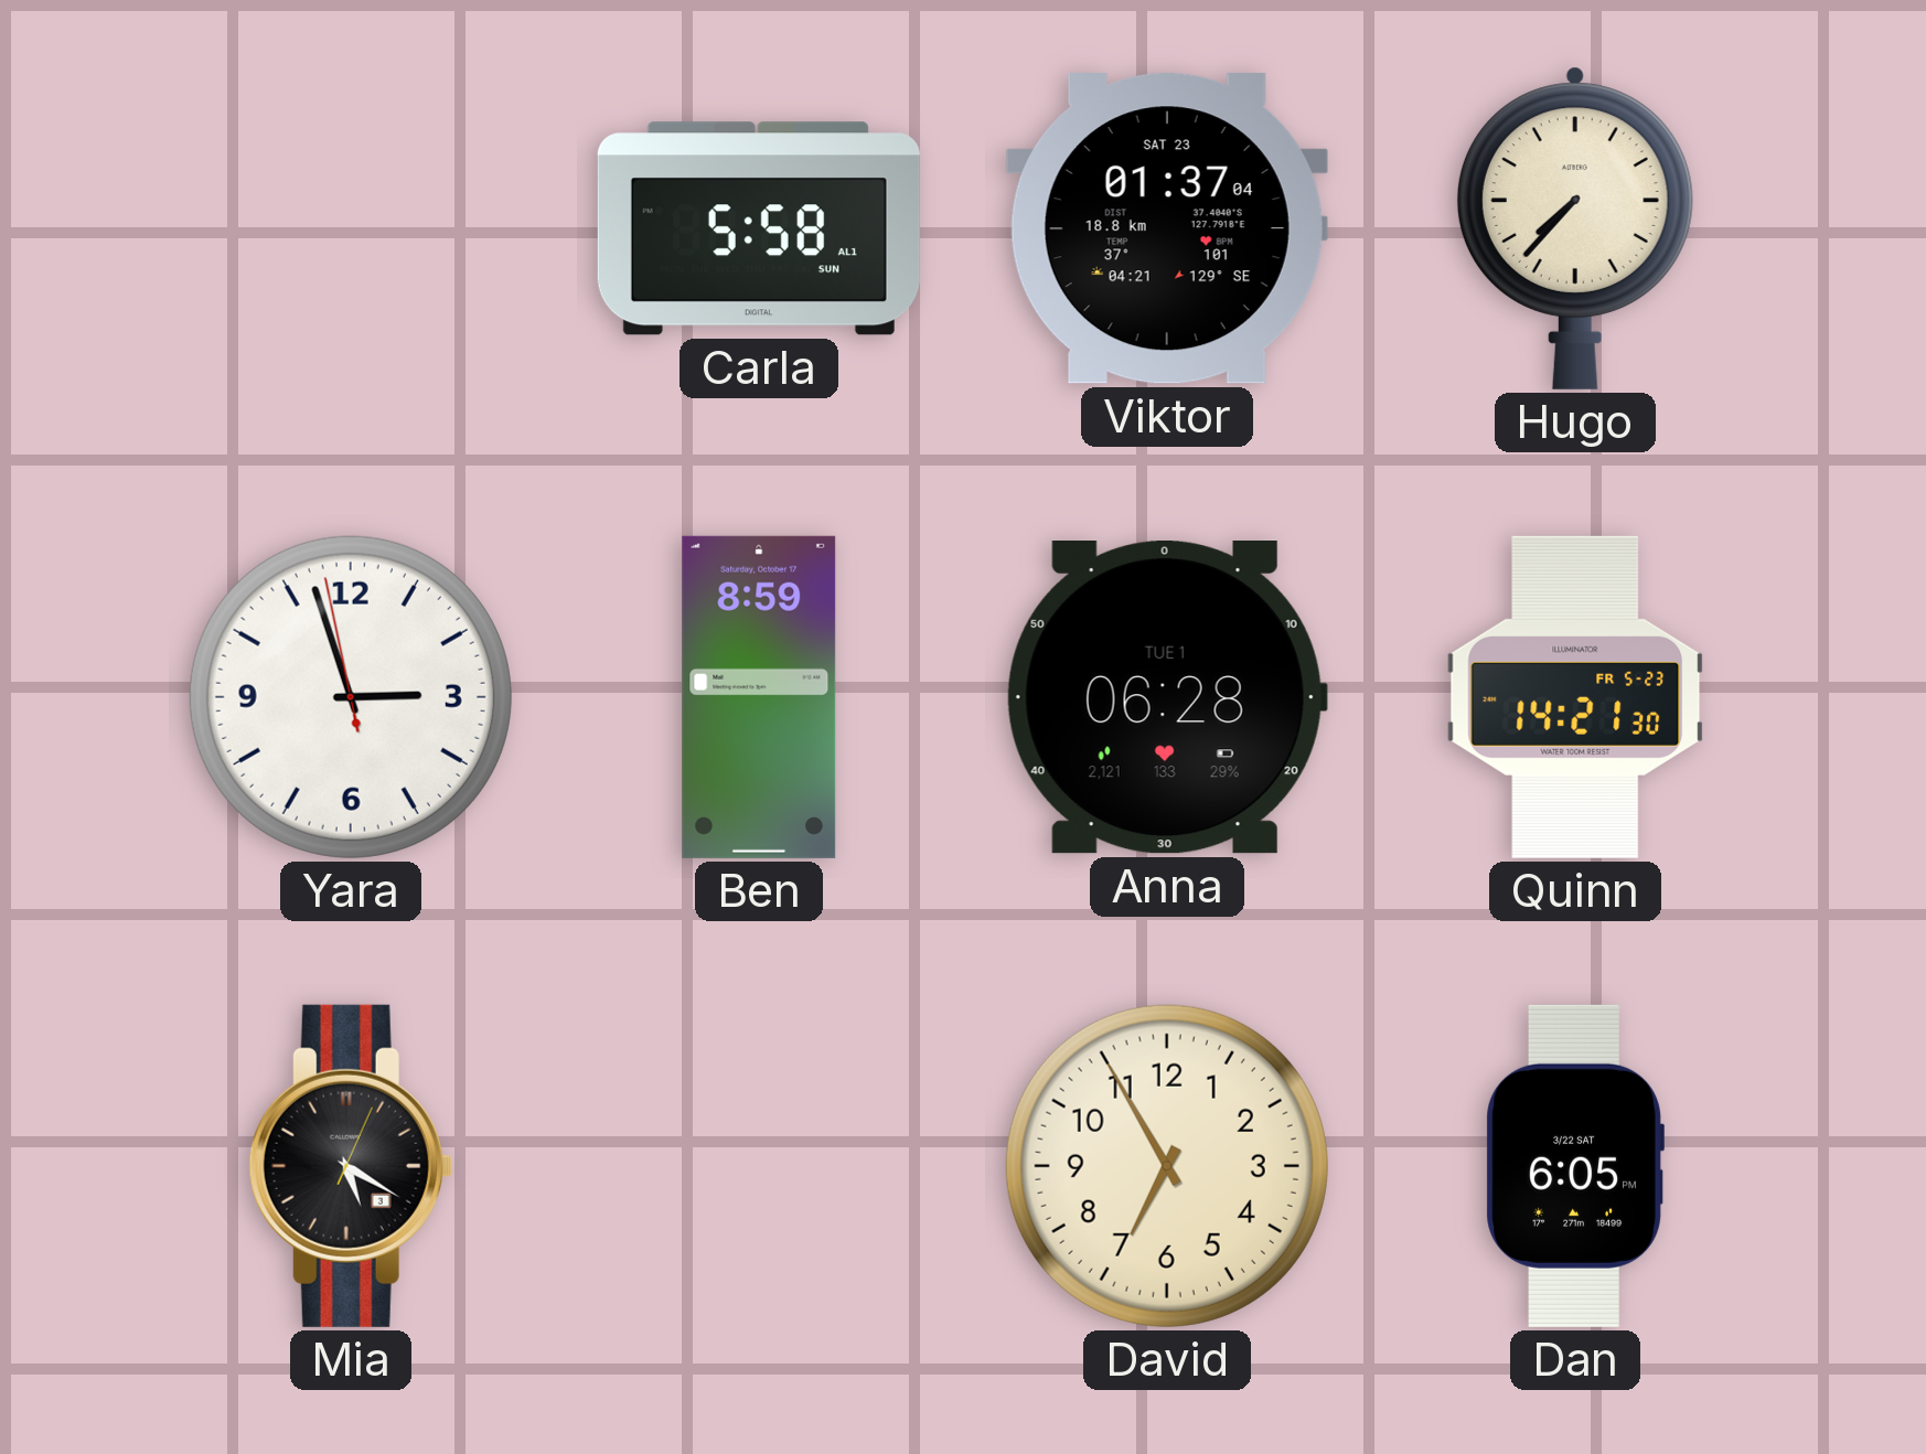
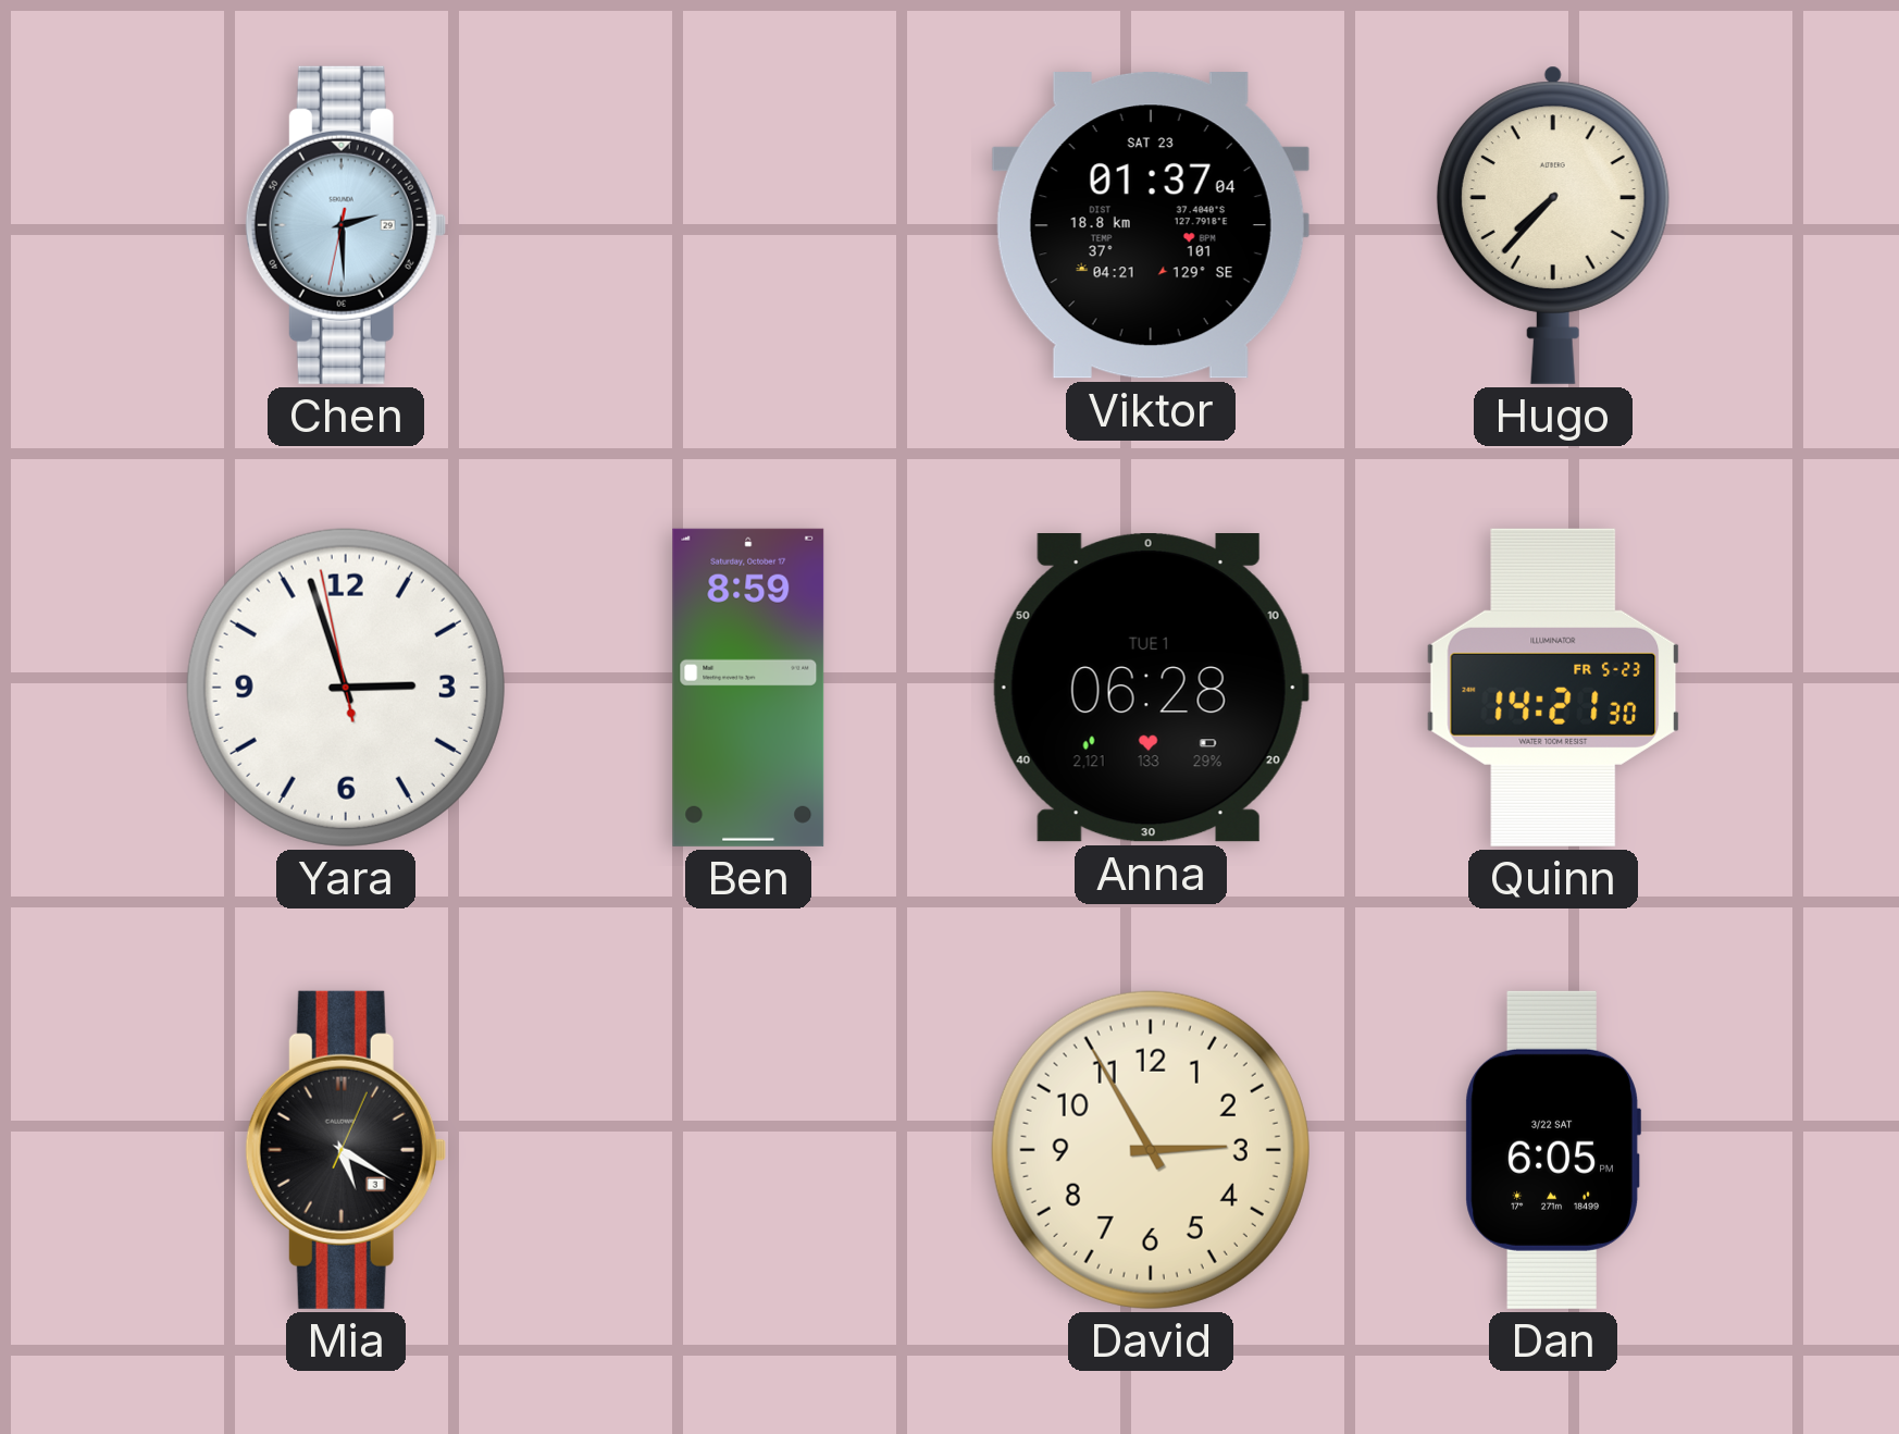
Chen: none -> 2:29 (346, 225)
Carla: 5:58 -> none (759, 228)
David: 6:55 -> 2:55 (1151, 1150)
